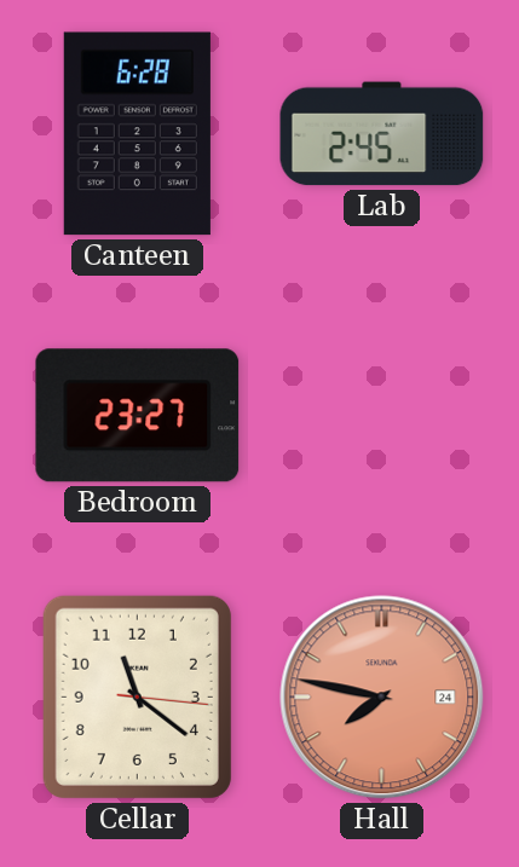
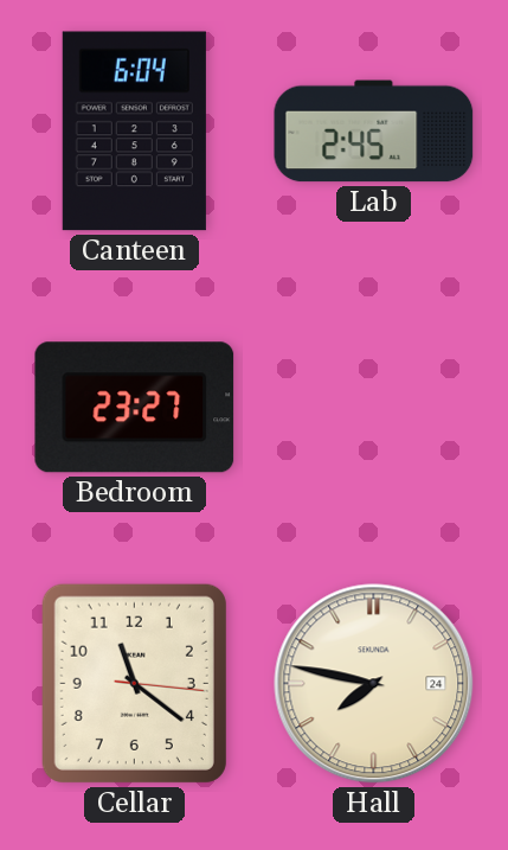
Canteen: 6:28 -> 6:04 (134, 132)
Hall dial: salmon -> cream (374, 684)
